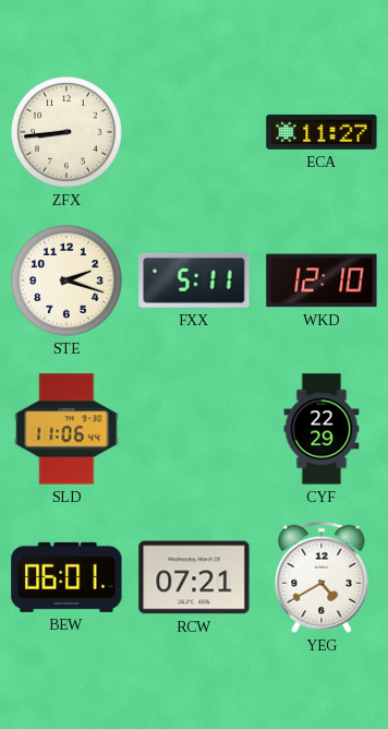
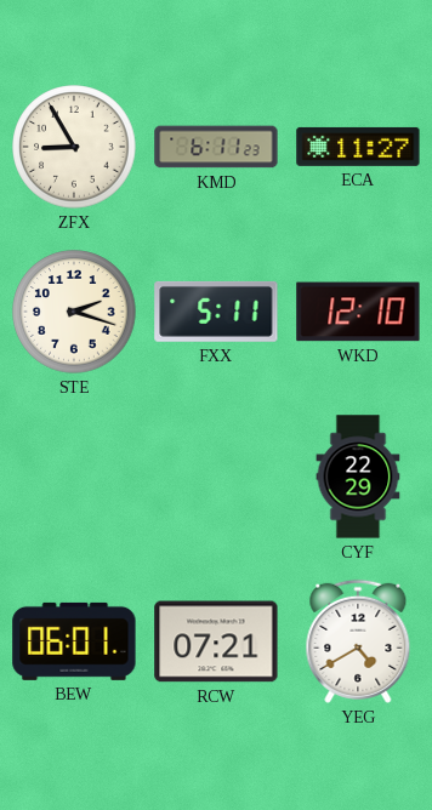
ZFX: 8:44 -> 8:55 (74, 147)
KMD: none -> 6:11 (216, 147)
SLD: 11:06 -> none (66, 429)
